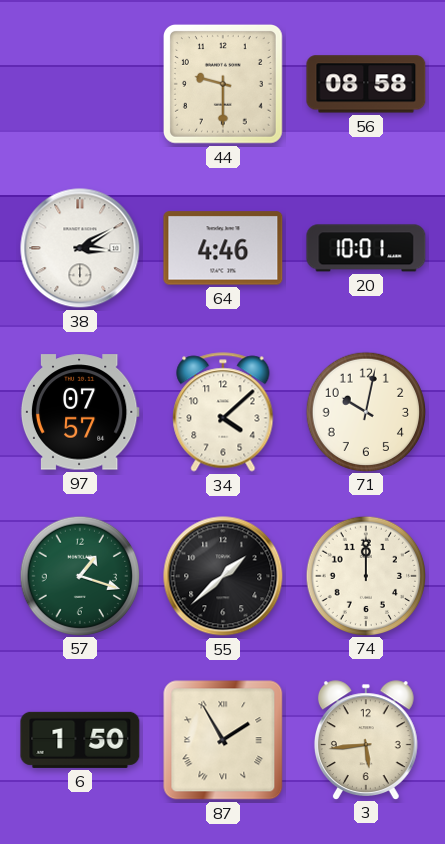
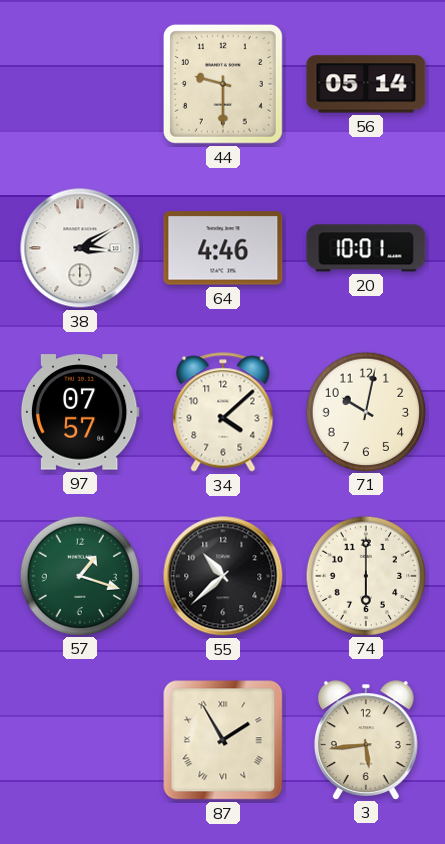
56: 08:58 -> 05:14 (366, 84)
55: 1:38 -> 10:38 (223, 576)
74: 12:00 -> 6:00 (365, 575)
6: 1:50 -> none (80, 740)
